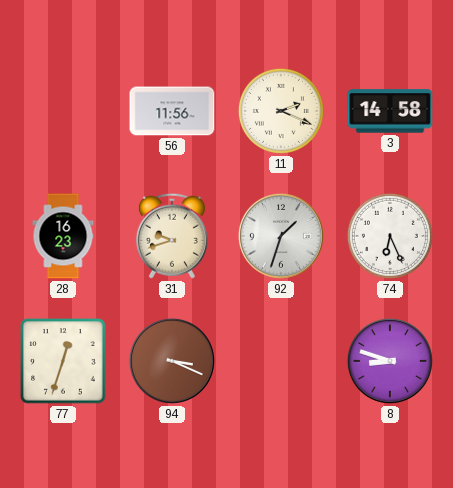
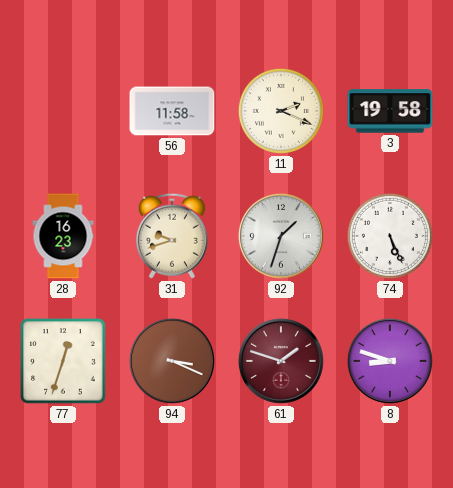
56: 11:56 -> 11:58 (172, 111)
3: 14:58 -> 19:58 (390, 111)
74: 6:26 -> 5:26 (390, 236)
61: none -> 1:48 (281, 361)
